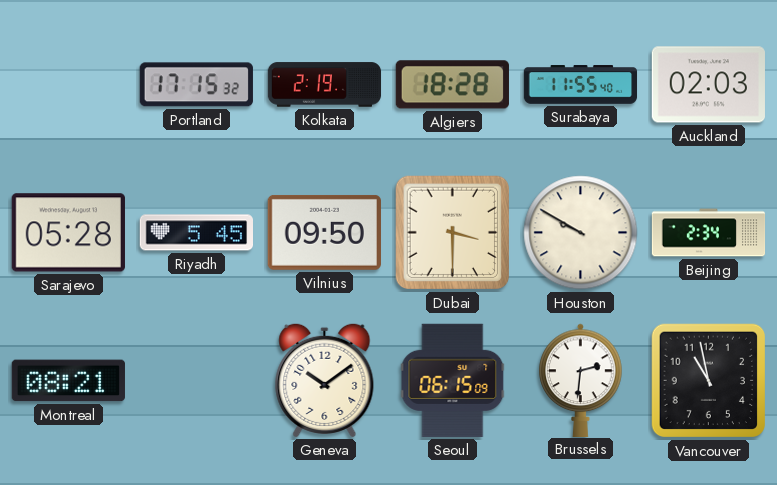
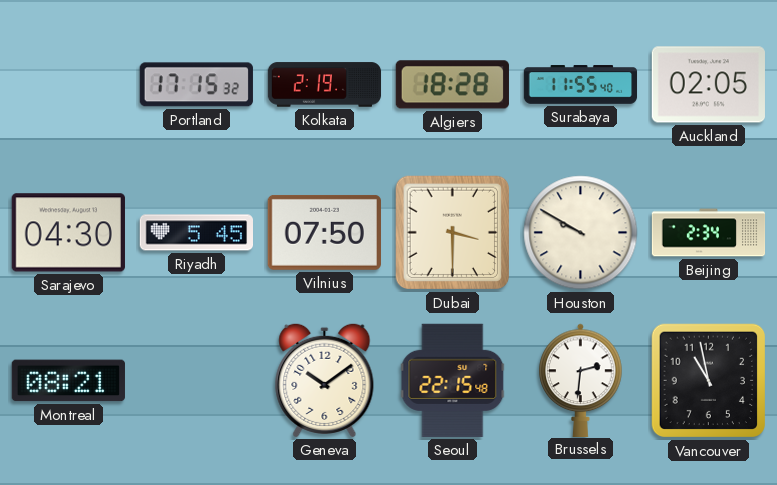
Auckland: 02:03 -> 02:05 (708, 85)
Sarajevo: 05:28 -> 04:30 (68, 233)
Vilnius: 09:50 -> 07:50 (324, 232)
Seoul: 06:15 -> 22:15 (453, 380)
